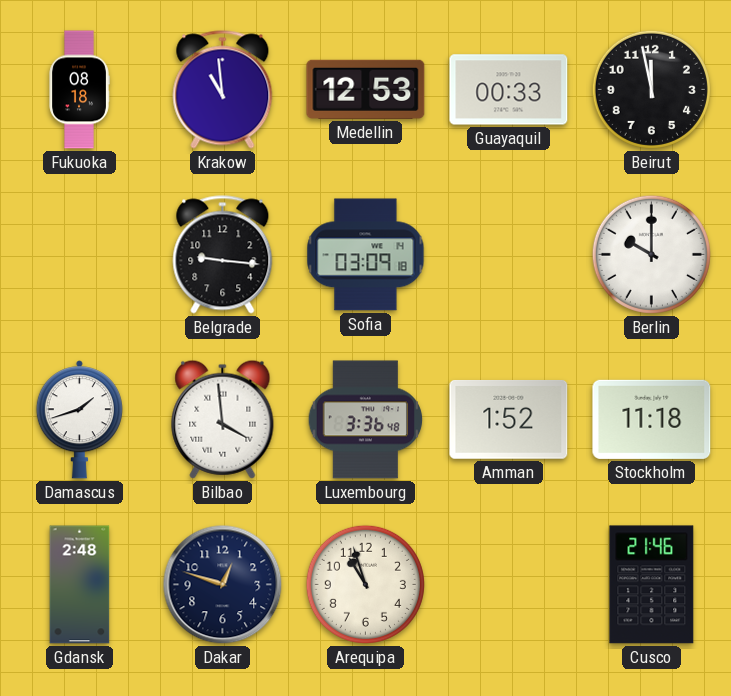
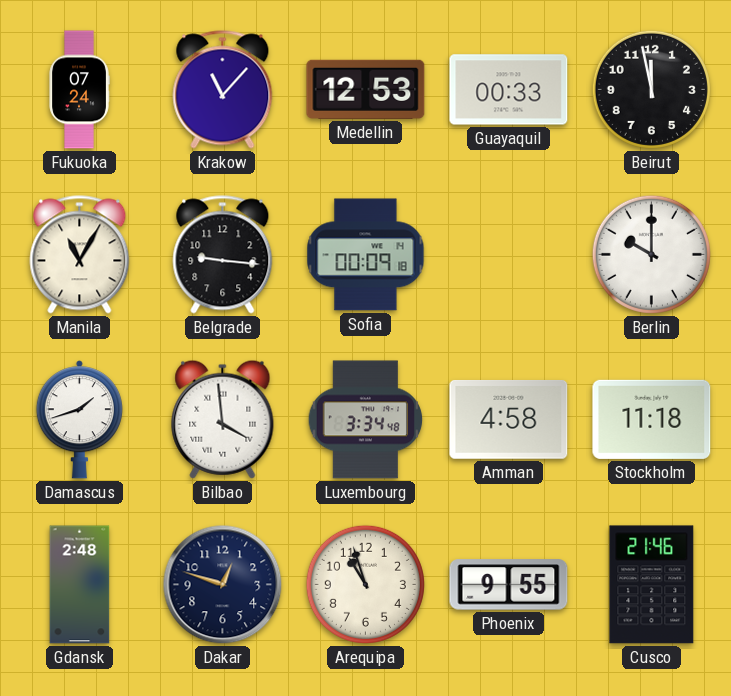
Fukuoka: 08:18 -> 07:24 (79, 90)
Krakow: 10:59 -> 11:07 (223, 90)
Manila: none -> 11:05 (80, 255)
Sofia: 03:09 -> 00:09 (366, 255)
Luxembourg: 3:36 -> 3:34 (366, 420)
Amman: 1:52 -> 4:58 (509, 419)
Phoenix: none -> 9:55 (509, 585)
